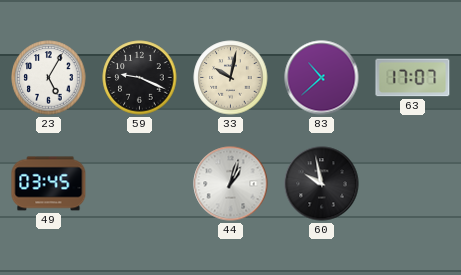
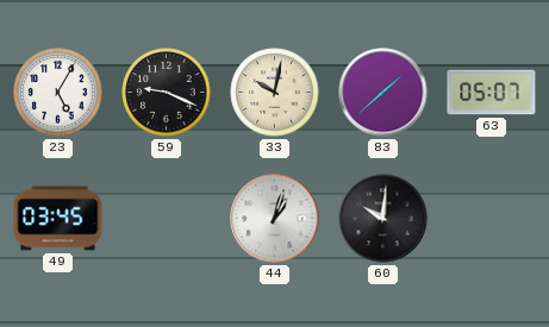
83: 10:38 -> 1:38 (383, 93)
63: 17:07 -> 05:07 (492, 93)
60: 9:58 -> 10:01 (383, 219)
